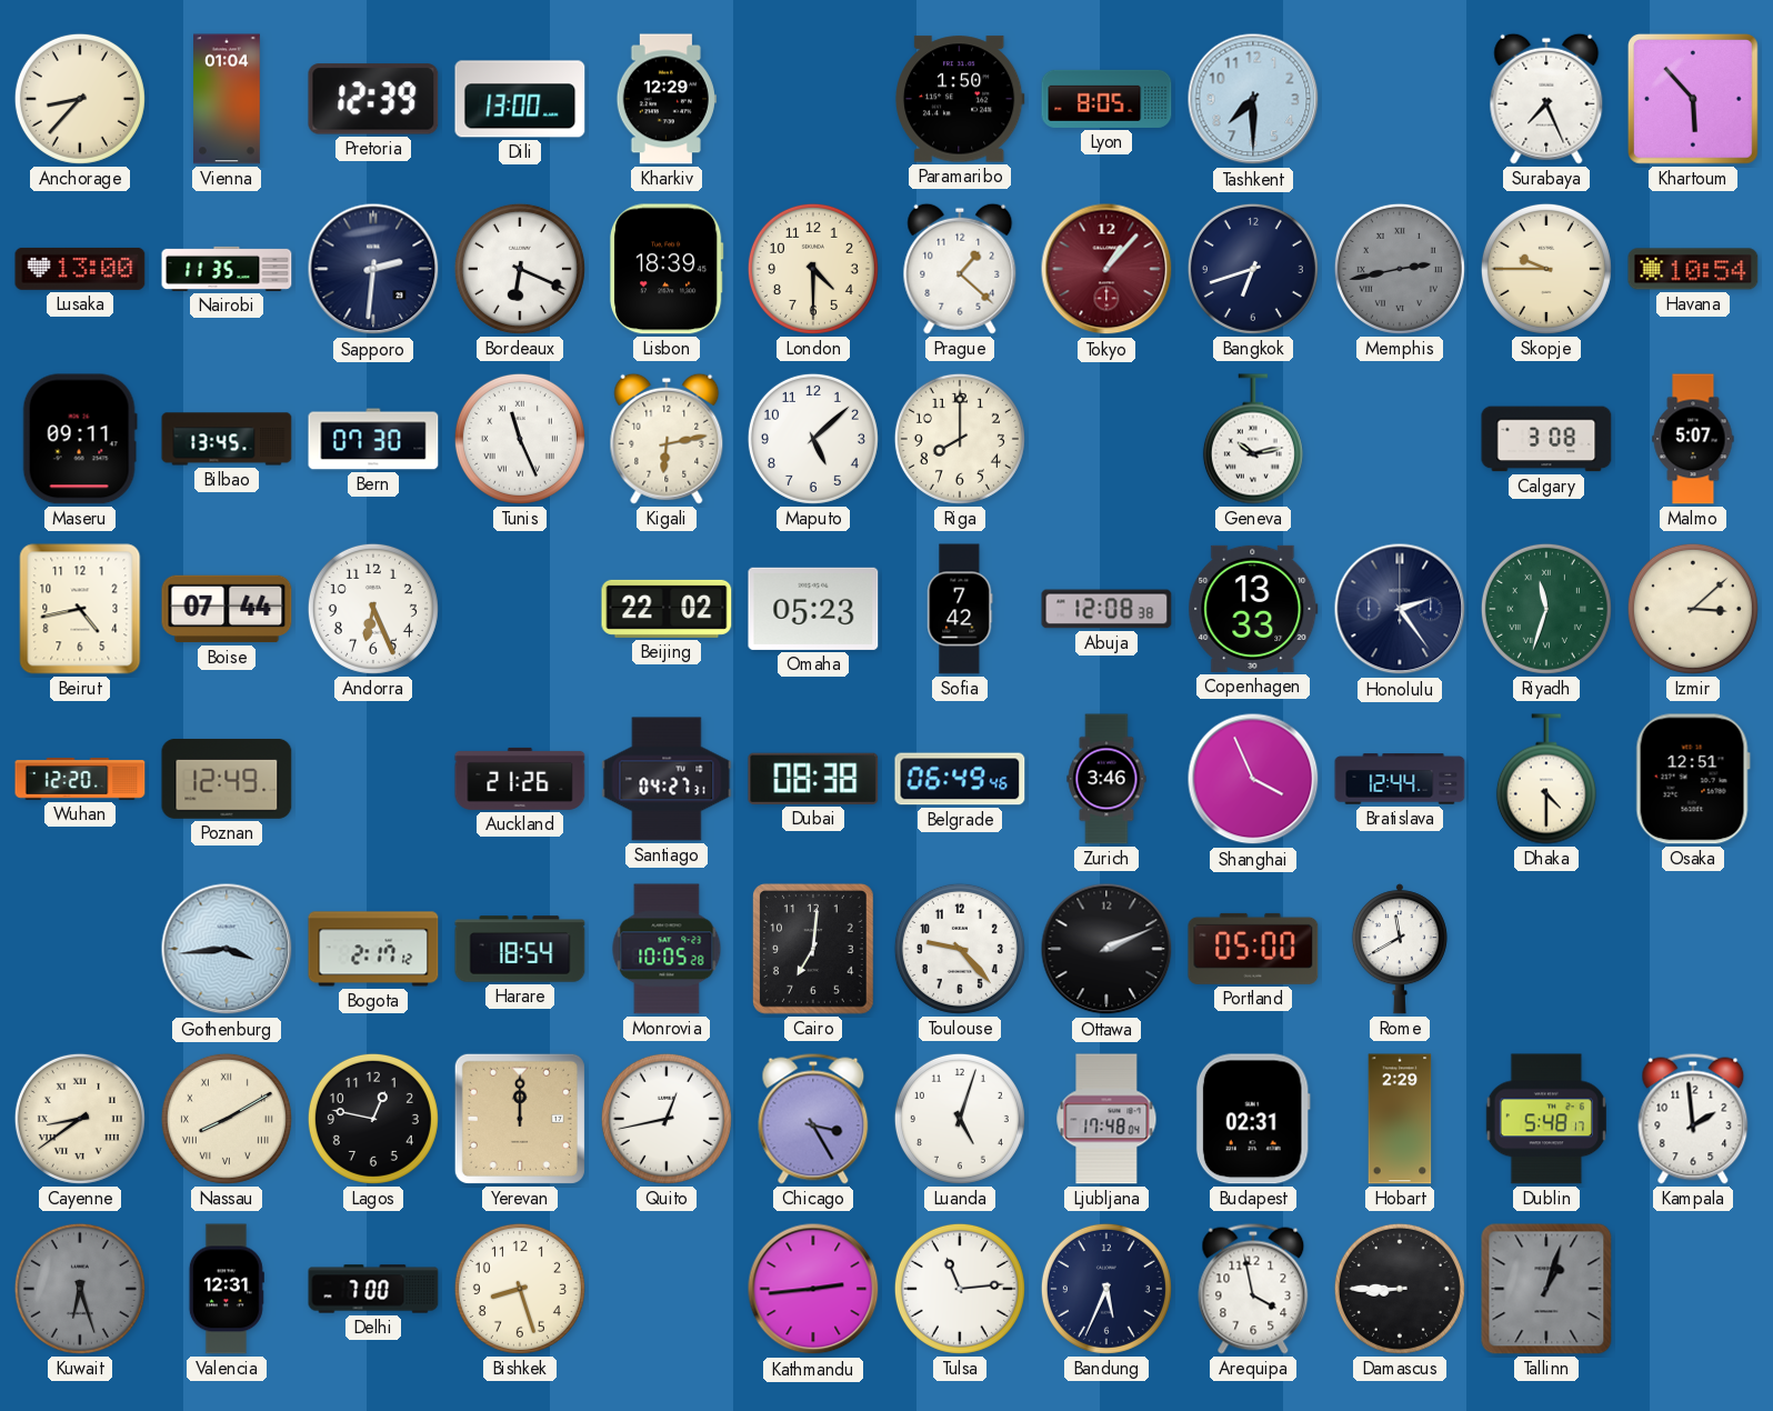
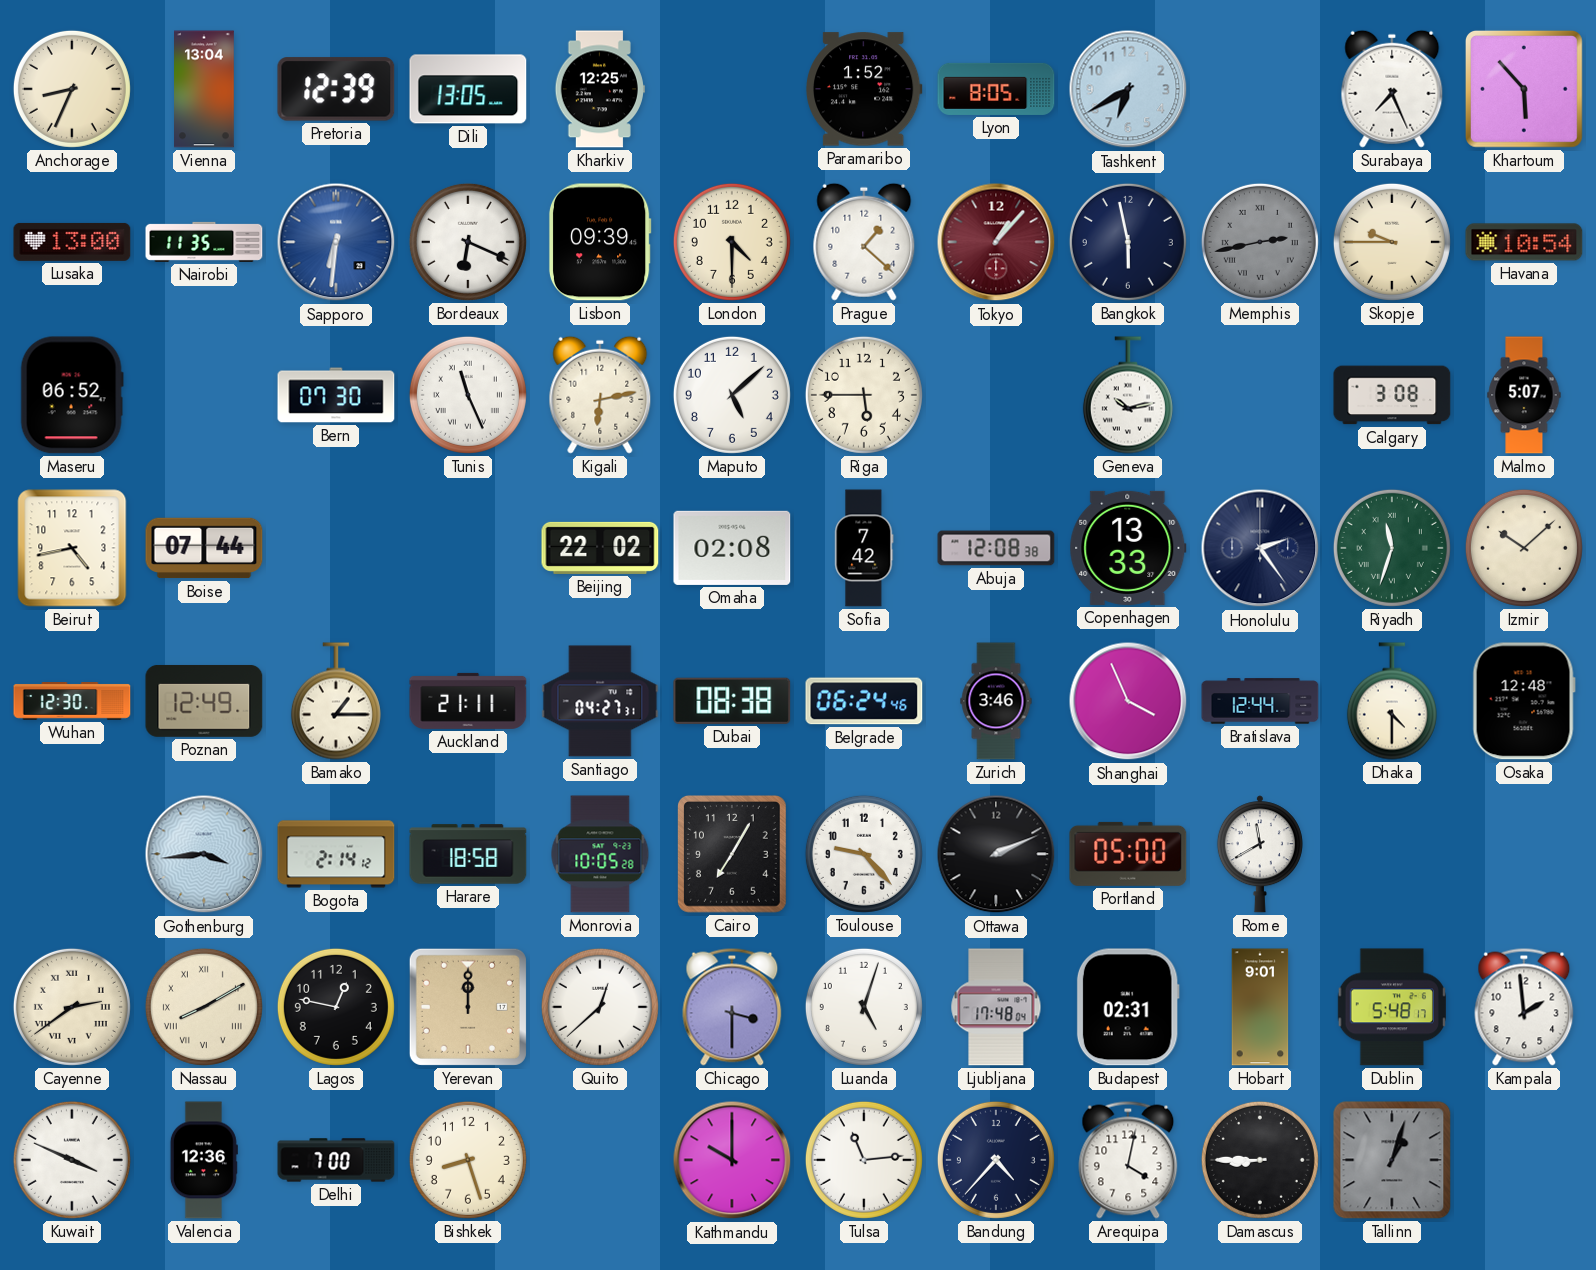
Anchorage: 8:37 -> 8:34 (72, 89)
Vienna: 01:04 -> 13:04 (204, 89)
Dili: 13:00 -> 13:05 (468, 89)
Kharkiv: 12:29 -> 12:25 (600, 89)
Paramaribo: 1:50 -> 1:52 (864, 89)
Tashkent: 7:30 -> 6:40 (1128, 89)
Sapporo: 2:31 -> 6:31 (336, 242)
Sapporo dial: navy -> blue (336, 242)
Lisbon: 18:39 -> 09:39 (600, 242)
Bangkok: 6:42 -> 5:58 (1128, 242)
Maseru: 09:11 -> 06:52 (72, 395)
Bilbao: 13:45 -> none (227, 439)
Riga: 8:00 -> 5:45 (864, 395)
Andorra: 6:26 -> none (373, 609)
Omaha: 05:23 -> 02:08 (732, 548)
Izmir: 3:08 -> 10:08 (1524, 548)
Wuhan: 12:20 -> 12:30 (72, 701)
Bamako: none -> 1:15 (336, 701)
Auckland: 21:26 -> 21:11 (468, 701)
Belgrade: 06:49 -> 06:24 (864, 701)
Osaka: 12:51 -> 12:48 (1524, 701)
Bogota: 2:17 -> 2:14 (336, 854)
Harare: 18:54 -> 18:58 (468, 854)
Cairo: 7:01 -> 7:05 (732, 855)
Cayenne: 8:39 -> 2:39 (72, 1007)
Quito: 12:43 -> 12:38 (600, 1007)
Chicago: 3:25 -> 3:30 (732, 1007)
Hobart: 2:29 -> 9:01 (1260, 1007)
Kuwait: 6:27 -> 3:49 (72, 1160)
Kuwait dial: grey -> white (72, 1160)
Valencia: 12:31 -> 12:36 (204, 1160)
Kathmandu: 2:44 -> 10:00 (732, 1160)
Bandung: 5:34 -> 4:37 (996, 1160)
Arequipa: 3:58 -> 4:02 (1128, 1160)
